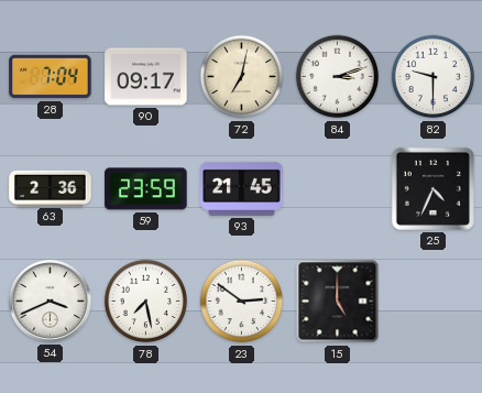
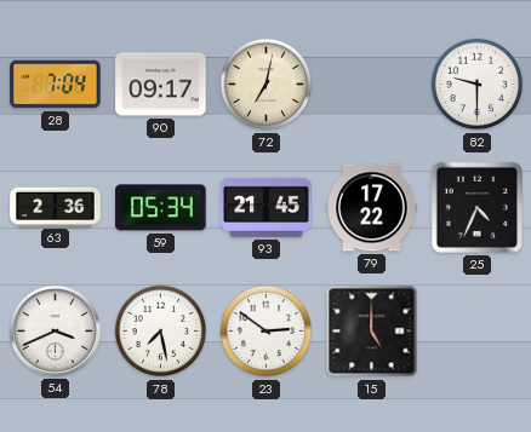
84: 3:12 -> none (338, 77)
59: 23:59 -> 05:34 (161, 208)
79: none -> 17:22 (372, 208)
